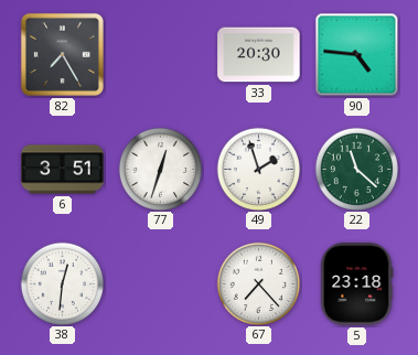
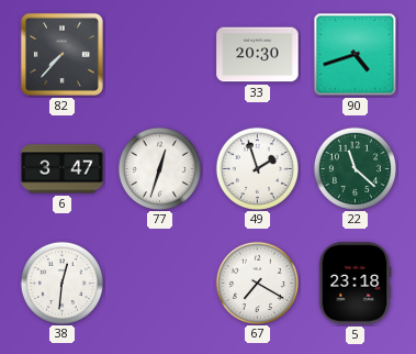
82: 7:25 -> 7:37 (61, 54)
90: 4:46 -> 4:42 (356, 55)
6: 3:51 -> 3:47 (63, 169)
67: 7:23 -> 7:20 (257, 283)
